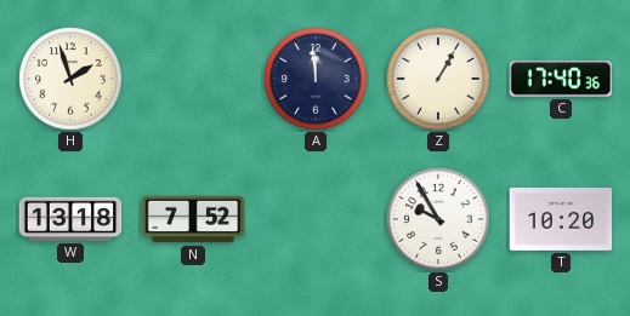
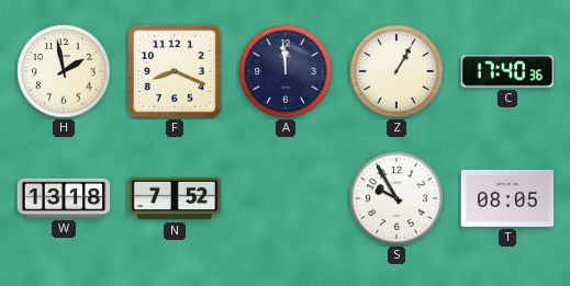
H: 1:57 -> 1:58 (64, 71)
F: none -> 8:19 (175, 71)
T: 10:20 -> 08:05 (507, 198)
